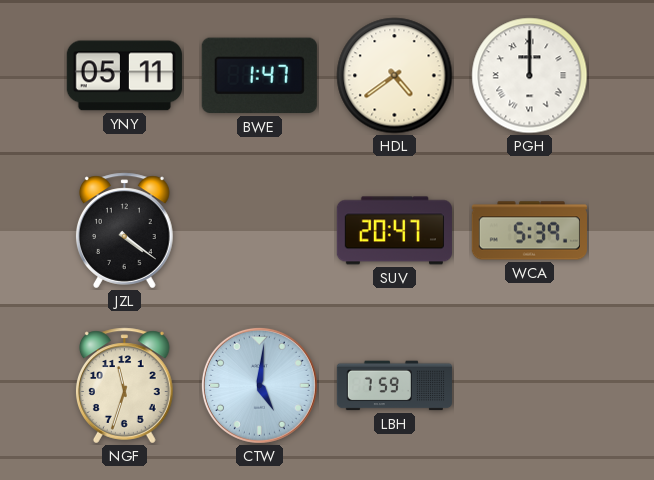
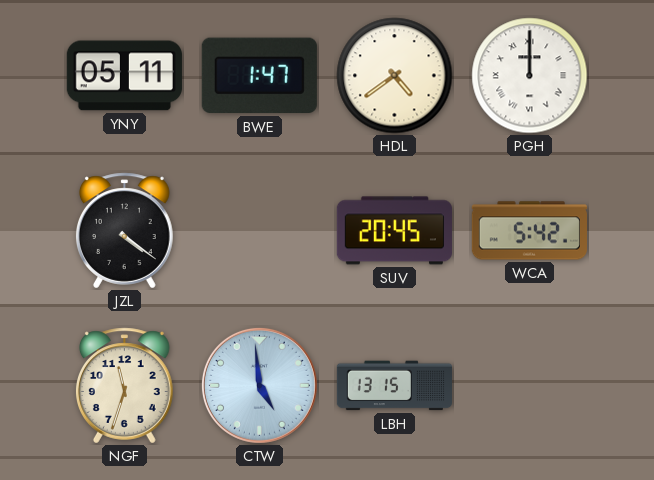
SUV: 20:47 -> 20:45 (394, 231)
WCA: 5:39 -> 5:42 (529, 231)
CTW: 5:01 -> 4:59 (259, 385)
LBH: 7:59 -> 13:15 (394, 386)
